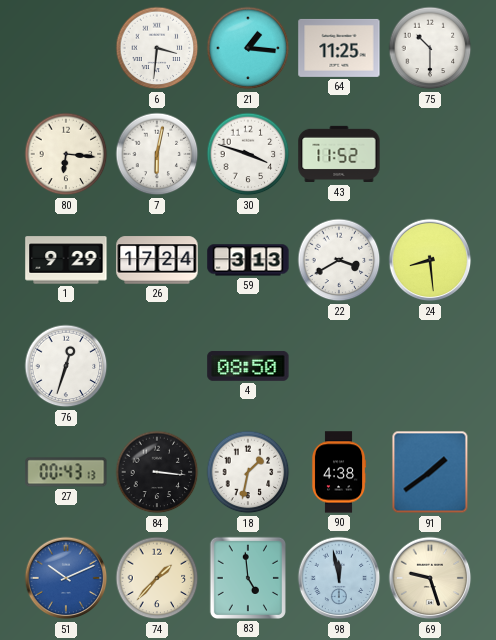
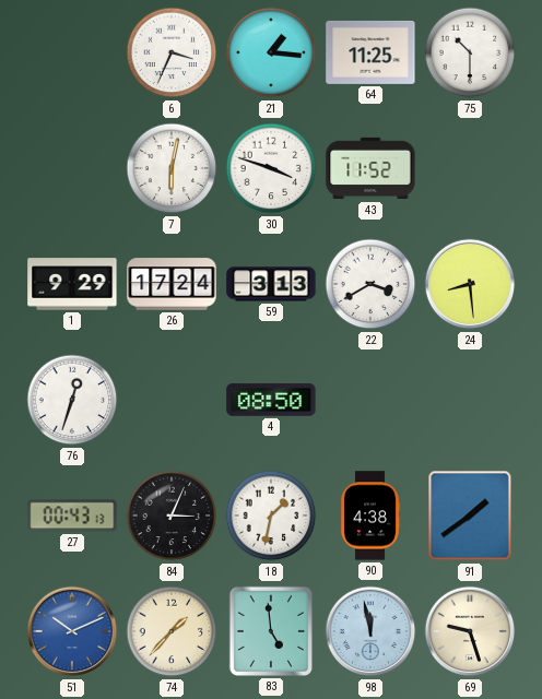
6: 3:31 -> 3:34 (172, 52)
80: 6:16 -> none (66, 154)
84: 3:16 -> 3:04 (172, 516)
